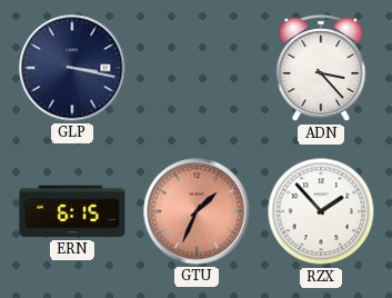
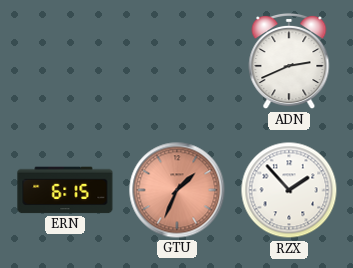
GLP: 3:17 -> none (72, 68)
ADN: 3:23 -> 2:41 (289, 61)
